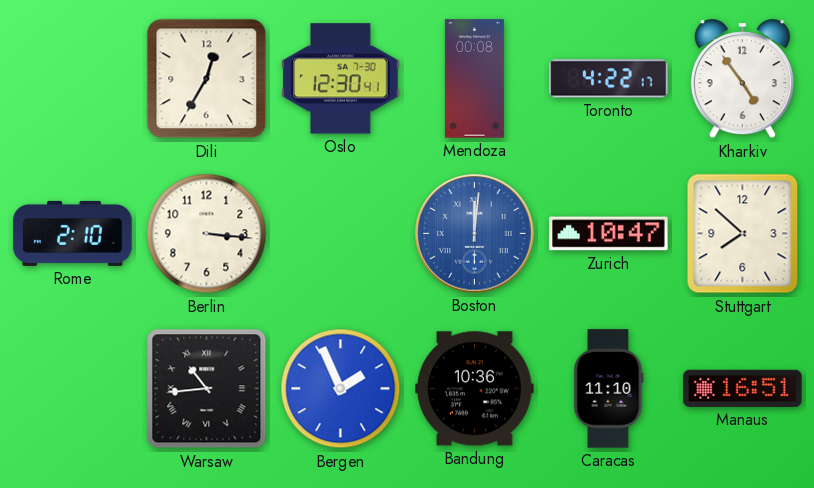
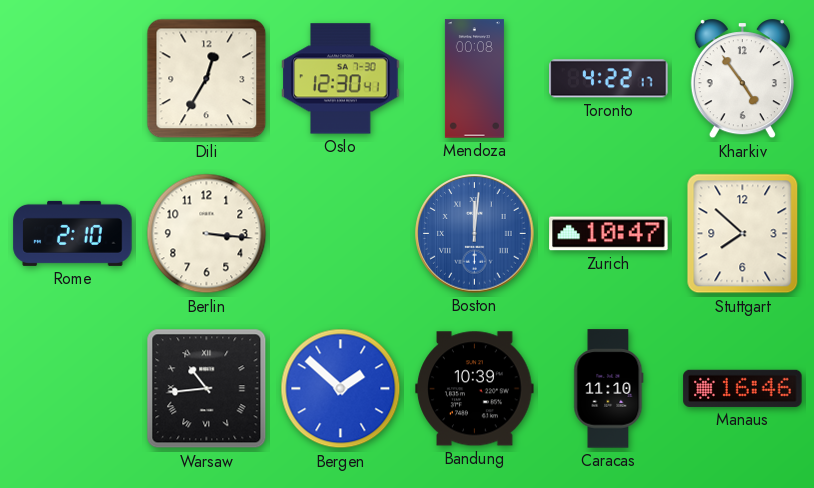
Bergen: 1:56 -> 1:52 (341, 389)
Bandung: 10:36 -> 10:39 (475, 389)
Manaus: 16:51 -> 16:46 (743, 388)
